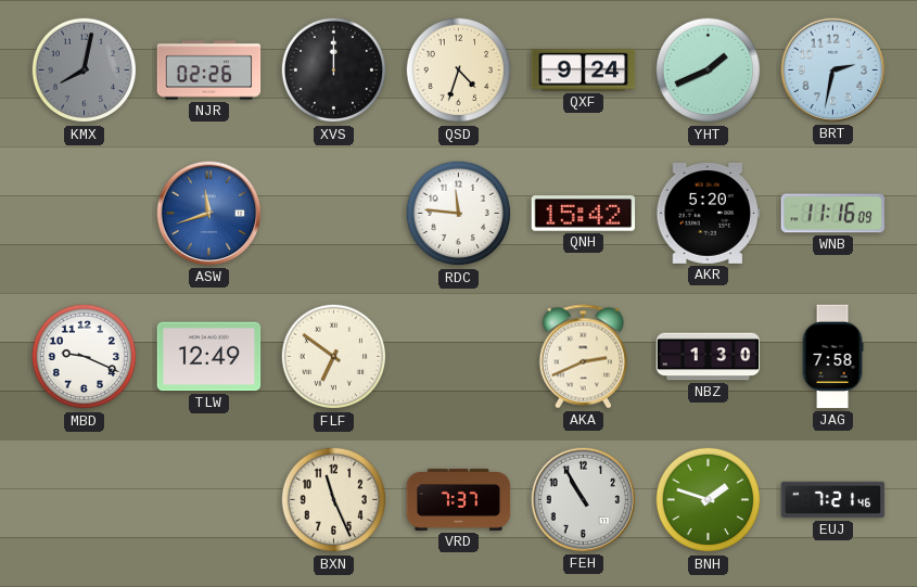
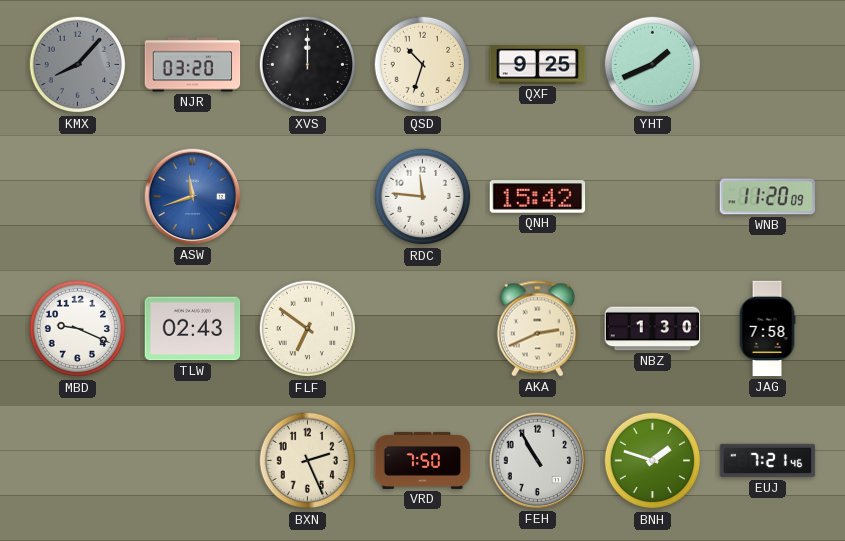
KMX: 8:02 -> 8:07 (78, 65)
NJR: 02:26 -> 03:20 (193, 65)
QSD: 4:33 -> 10:33 (423, 65)
QXF: 9:24 -> 9:25 (538, 65)
BRT: 2:32 -> none (833, 71)
AKR: 5:20 -> none (709, 213)
WNB: 11:16 -> 11:20 (767, 197)
TLW: 12:49 -> 02:43 (193, 329)
BXN: 11:26 -> 2:26 (308, 461)
VRD: 7:37 -> 7:50 (423, 460)
